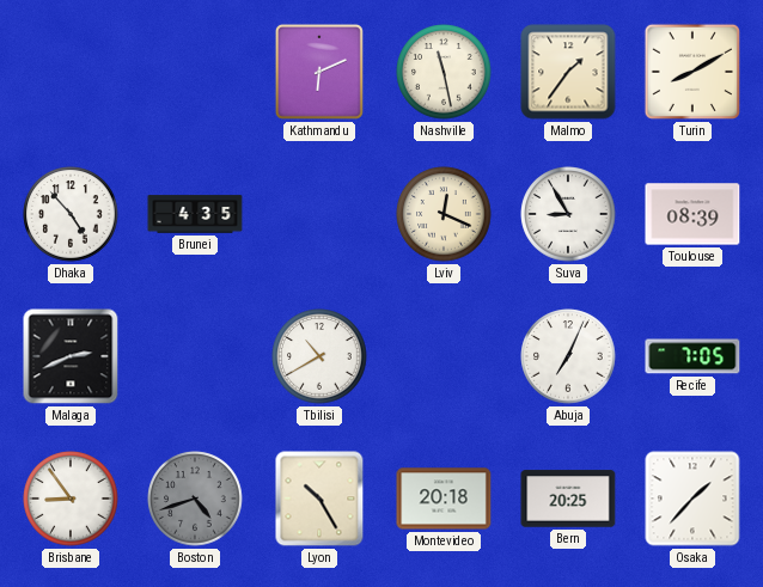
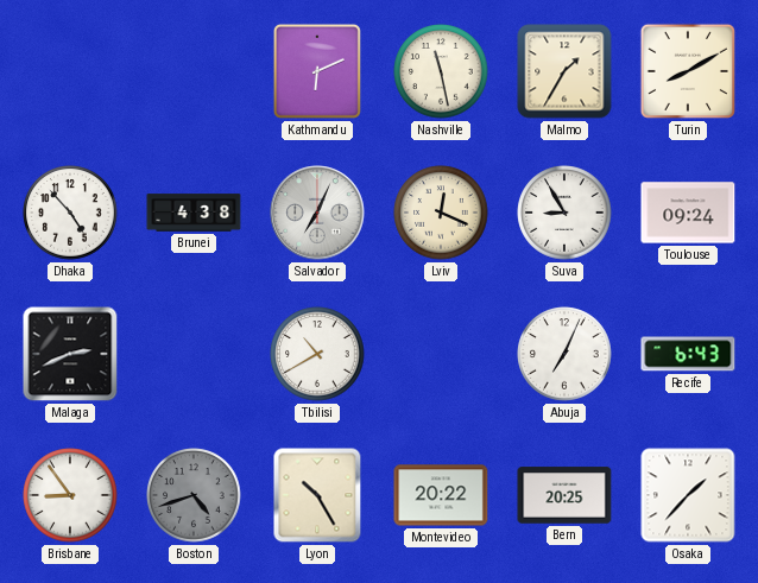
Malmo: 1:36 -> 1:35 (564, 71)
Brunei: 4:35 -> 4:38 (194, 213)
Salvador: none -> 7:04 (317, 213)
Toulouse: 08:39 -> 09:24 (688, 213)
Recife: 7:05 -> 6:43 (688, 354)
Montevideo: 20:18 -> 20:22 (441, 495)
